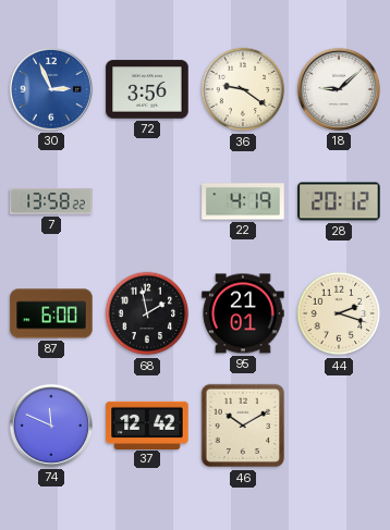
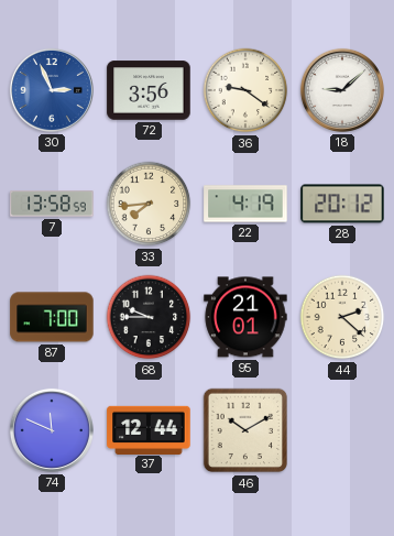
7: 13:58:22 -> 13:58:59 (52, 204)
33: none -> 7:44 (149, 204)
87: 6:00 -> 7:00 (52, 317)
68: 1:58 -> 9:45 (149, 317)
44: 2:18 -> 2:22 (342, 317)
37: 12:42 -> 12:44 (149, 429)
